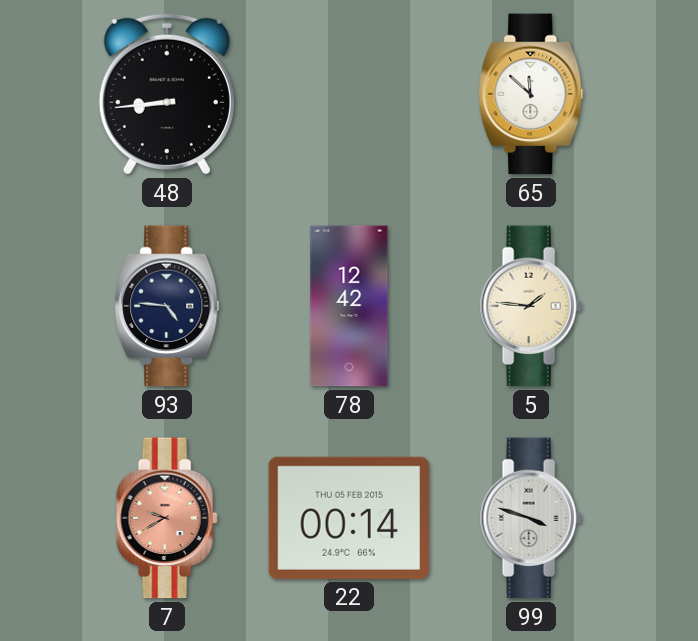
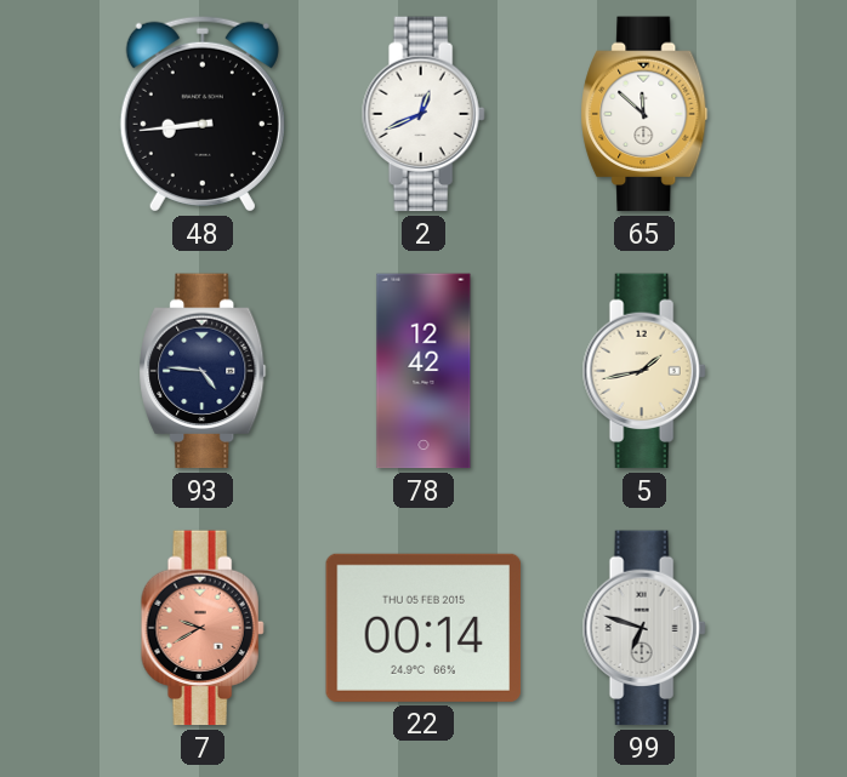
2: none -> 12:41 (423, 114)
5: 1:46 -> 1:43 (644, 371)
99: 3:48 -> 6:48 (644, 628)
